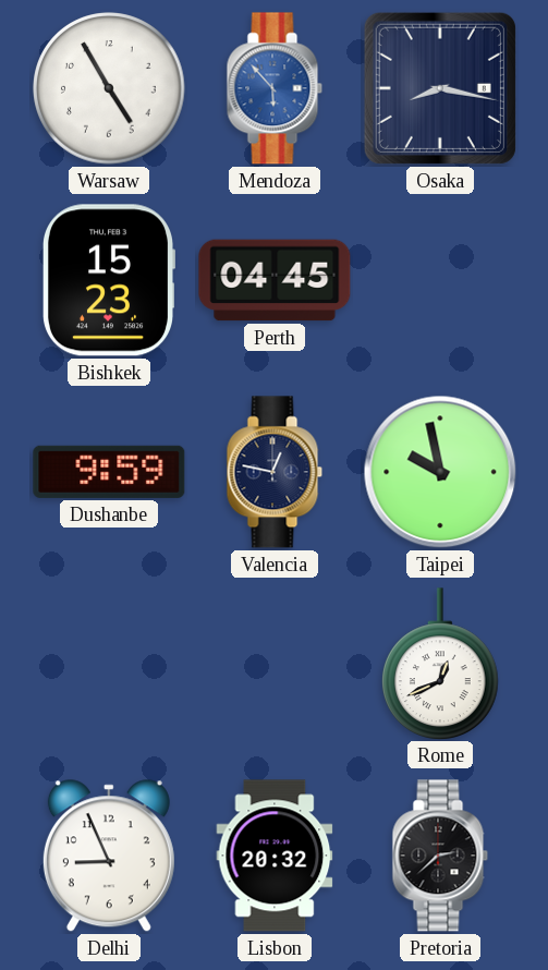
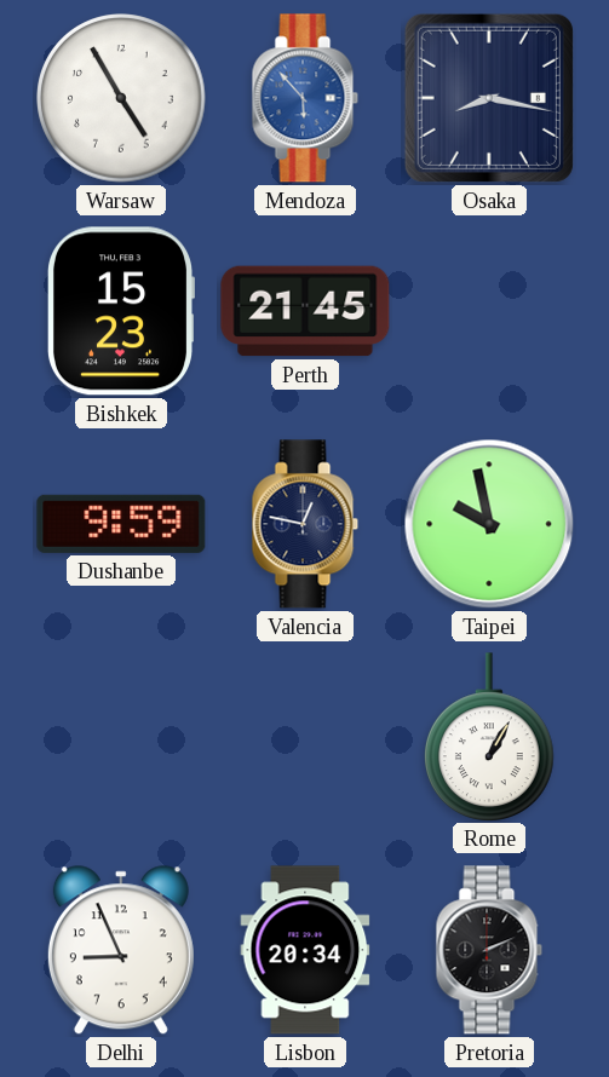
Perth: 04:45 -> 21:45 (305, 311)
Rome: 12:41 -> 1:05 (490, 737)
Lisbon: 20:32 -> 20:34 (305, 950)
Pretoria: 2:38 -> 2:11 (489, 950)
